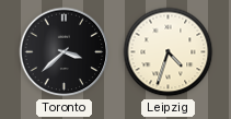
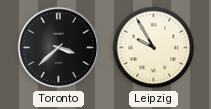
Leipzig: 4:33 -> 9:55 (154, 48)
